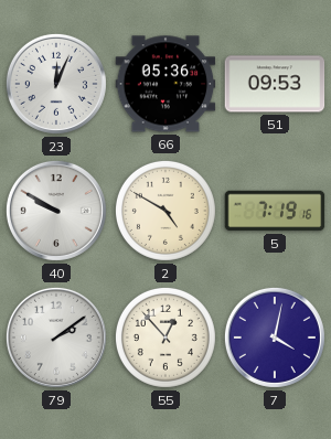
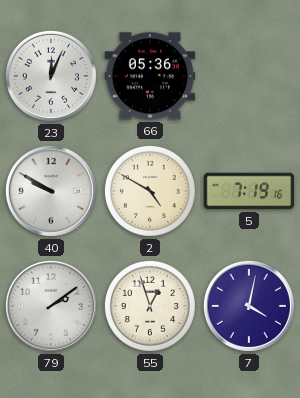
51: 09:53 -> none (275, 84)
55: 12:53 -> 12:57 (150, 306)
